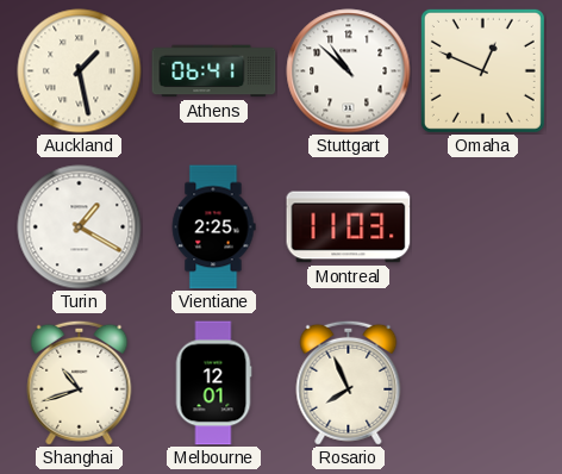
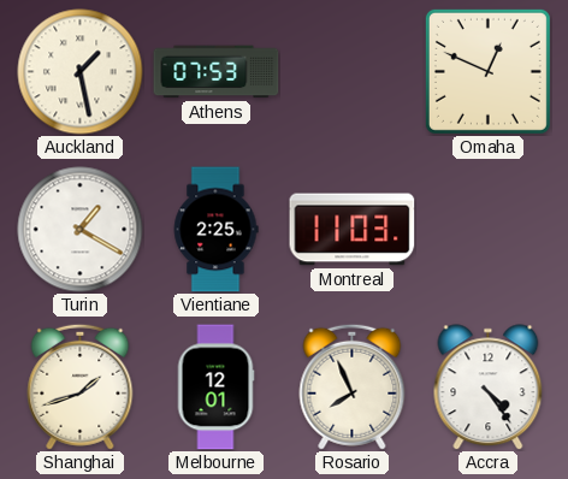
Athens: 06:41 -> 07:53 (217, 72)
Stuttgart: 10:52 -> none (349, 71)
Shanghai: 10:42 -> 1:42 (81, 386)
Accra: none -> 4:24 (489, 388)
